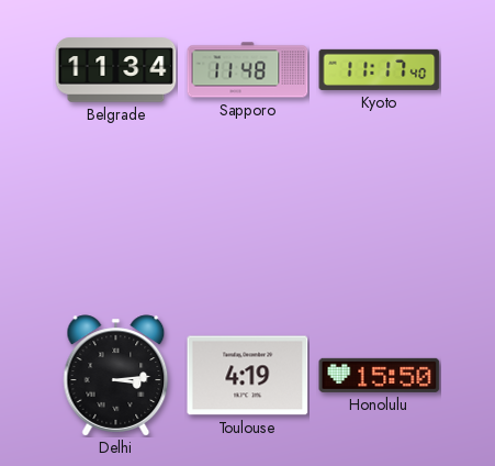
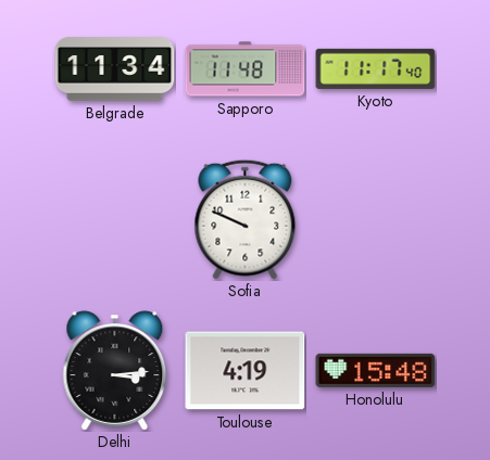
Sofia: none -> 9:49 (246, 219)
Honolulu: 15:50 -> 15:48 (376, 370)
